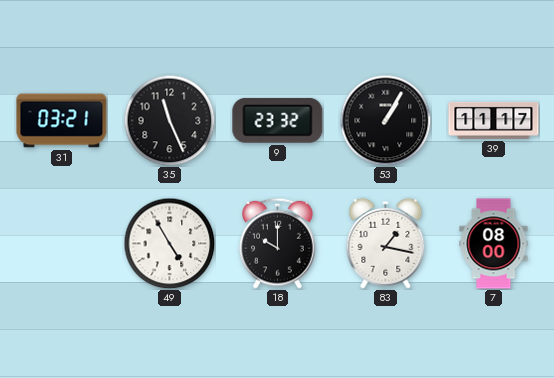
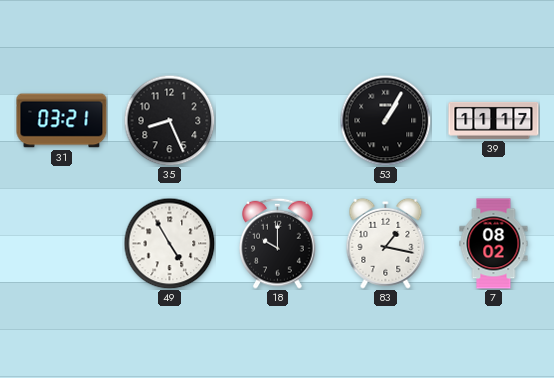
35: 11:26 -> 8:26 (169, 120)
9: 23:32 -> none (278, 120)
7: 08:00 -> 08:02 (494, 244)
